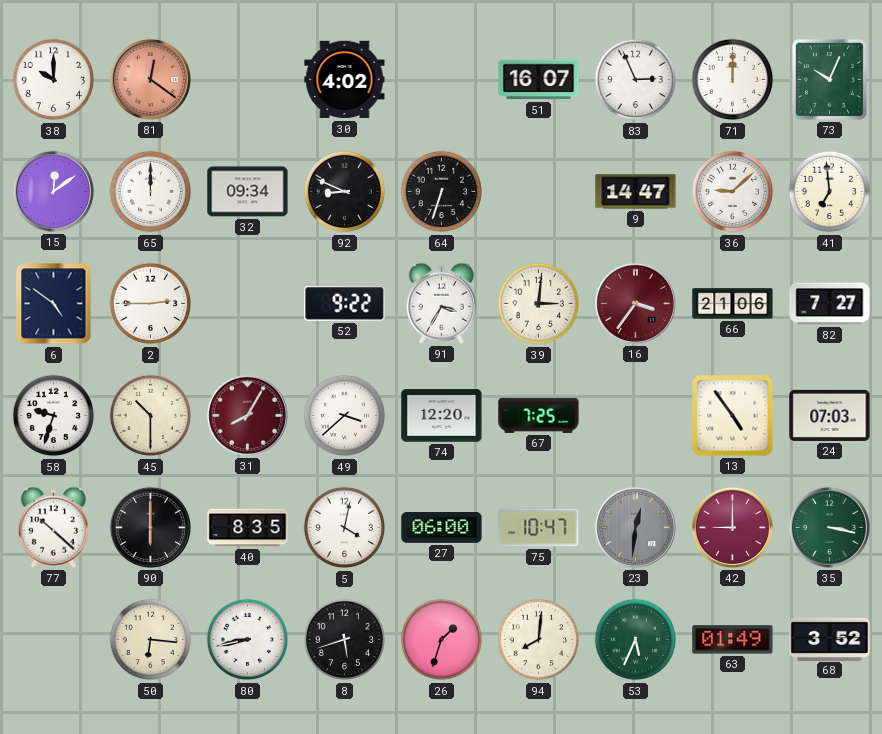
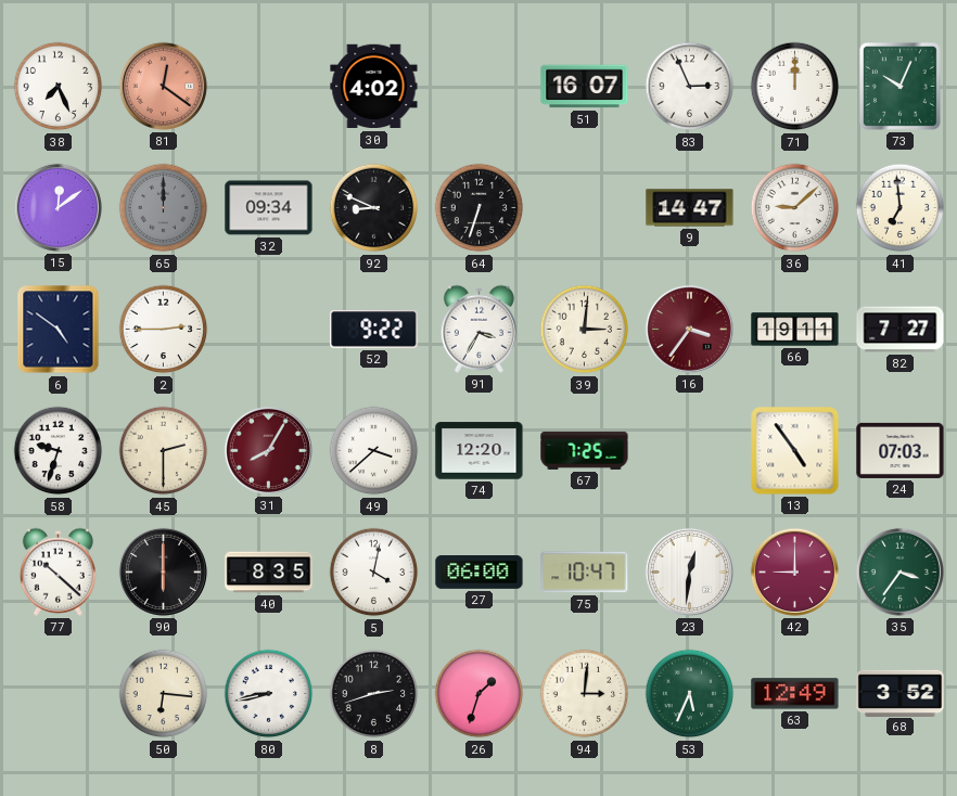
38: 10:00 -> 7:26 (59, 87)
65 dial: white -> grey (164, 208)
66: 21:06 -> 19:11 (795, 330)
45: 10:30 -> 2:30 (164, 451)
23 dial: grey -> white (689, 572)
35: 3:17 -> 3:36 (899, 572)
8: 5:42 -> 2:42 (374, 694)
94: 8:01 -> 3:01 (585, 694)
63: 01:49 -> 12:49 (795, 694)
